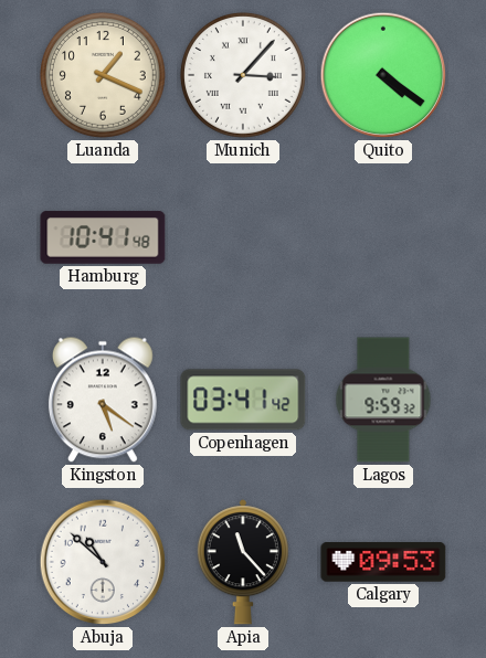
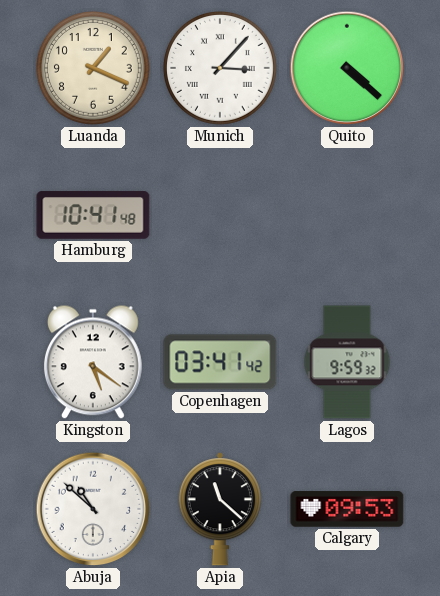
Quito: 4:21 -> 4:22 (347, 68)
Apia: 11:23 -> 11:22 (220, 509)
